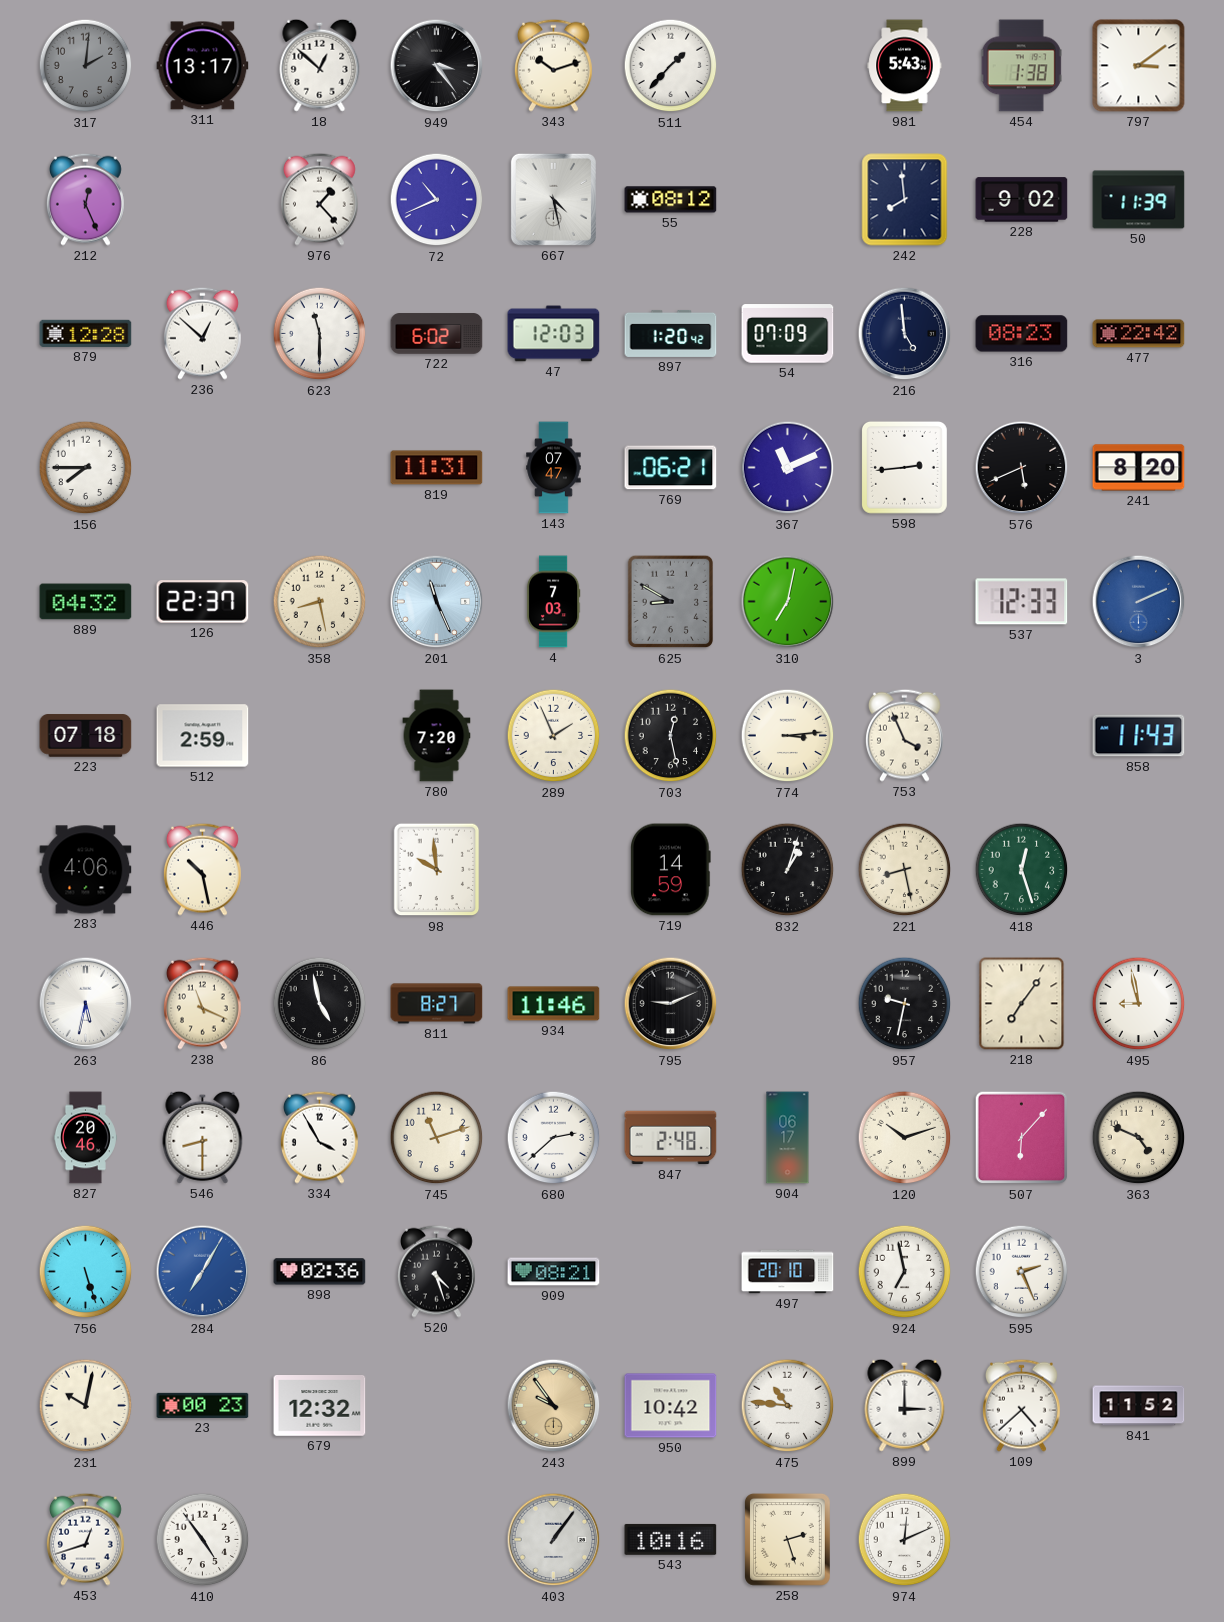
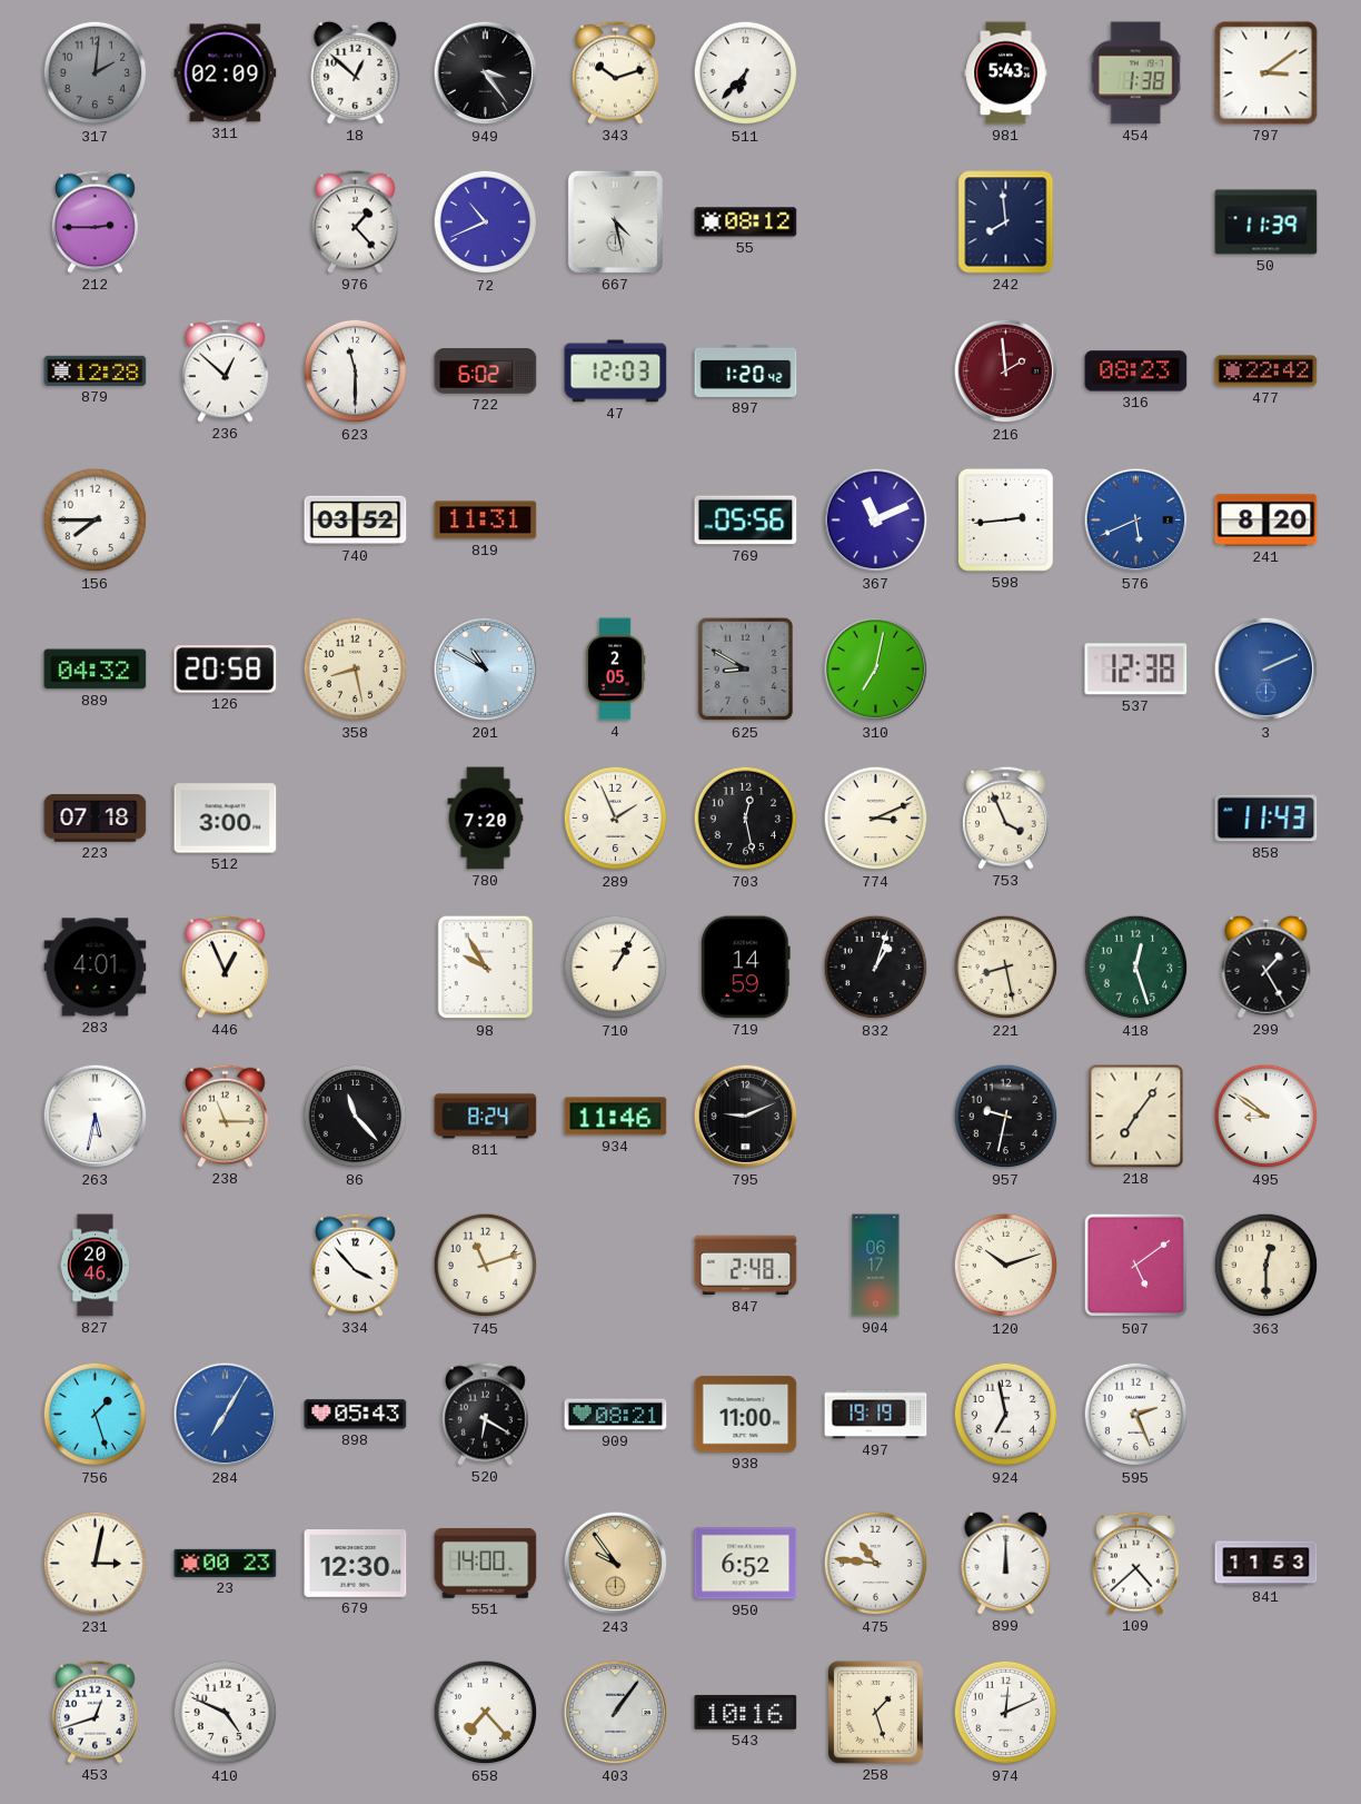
311: 13:17 -> 02:09 (226, 73)
511: 1:37 -> 6:37 (746, 73)
212: 12:26 -> 2:45 (95, 221)
228: 9:02 -> none (1022, 200)
54: 07:09 -> none (788, 334)
216: 4:59 -> 1:59 (1006, 371)
216 dial: navy -> burgundy (1006, 371)
740: none -> 03:52 (356, 521)
143: 07:47 -> none (554, 468)
769: 06:21 -> 05:56 (746, 521)
576 dial: black -> blue (1136, 521)
126: 22:37 -> 20:58 (226, 670)
201: 11:26 -> 10:50 (486, 670)
4: 7:03 -> 2:05 (615, 670)
537: 12:33 -> 12:38 (1136, 670)
512: 2:59 -> 3:00 (226, 819)
774: 3:14 -> 3:11 (876, 819)
283: 4:06 -> 4:01 (96, 968)
446: 10:28 -> 12:56 (225, 967)
98: 9:59 -> 9:55 (486, 968)
710: none -> 1:05 (616, 968)
299: none -> 1:25 (1266, 967)
238: 11:19 -> 11:15 (225, 1116)
86: 4:58 -> 11:23 (356, 1117)
811: 8:27 -> 8:24 (486, 1117)
495: 8:58 -> 8:51 (1266, 1117)
546: 8:30 -> none (203, 1137)
334: 3:55 -> 3:53 (355, 1265)
680: 2:38 -> none (554, 1138)
507: 6:07 -> 5:09 (1136, 1266)
363: 4:49 -> 12:30 (1266, 1266)
756: 5:27 -> 1:27 (96, 1415)
898: 02:36 -> 05:43 (356, 1415)
520: 4:27 -> 6:20 (485, 1414)
938: none -> 11:00 (746, 1415)
497: 20:10 -> 19:19 (876, 1415)
231: 10:02 -> 3:02 (96, 1564)
679: 12:32 -> 12:30 (356, 1564)
551: none -> 14:00 (486, 1563)
950: 10:42 -> 6:52 (746, 1564)
899: 3:00 -> 12:00 (1006, 1563)
841: 11:52 -> 11:53 (1266, 1564)
410: 4:54 -> 4:49 (226, 1713)
658: none -> 7:23 (486, 1713)
258: 2:27 -> 1:27 (875, 1712)
